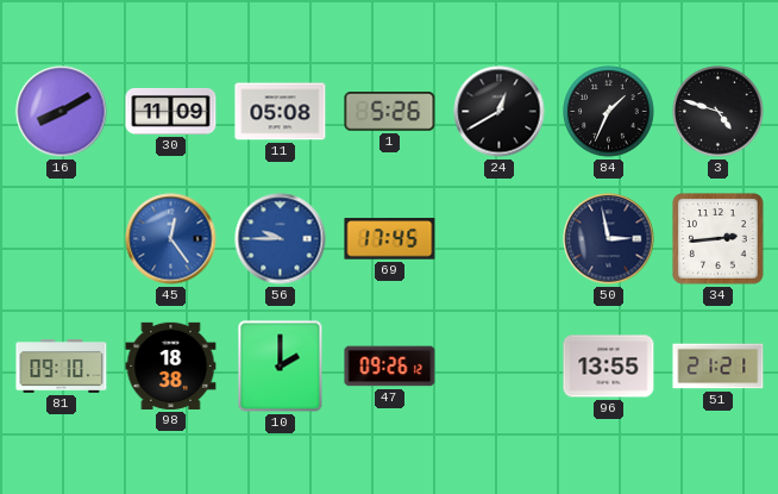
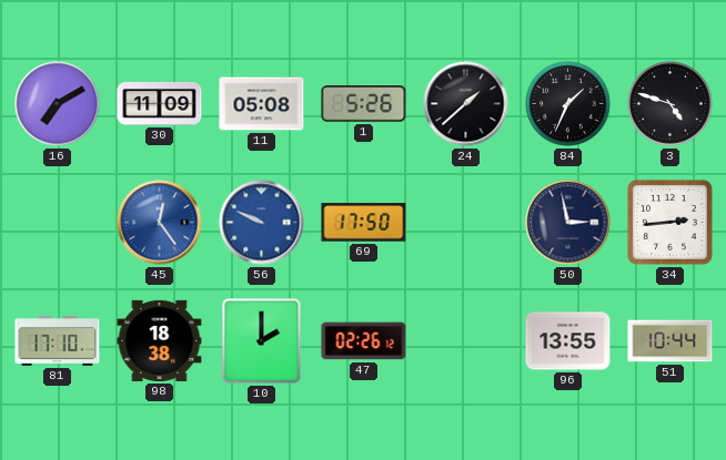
16: 8:10 -> 7:10 (58, 104)
24: 12:40 -> 1:38 (466, 104)
56: 9:45 -> 9:49 (262, 223)
69: 17:45 -> 17:50 (364, 223)
81: 09:10 -> 17:10 (58, 341)
47: 09:26 -> 02:26 (364, 341)
51: 21:21 -> 10:44 (670, 341)
